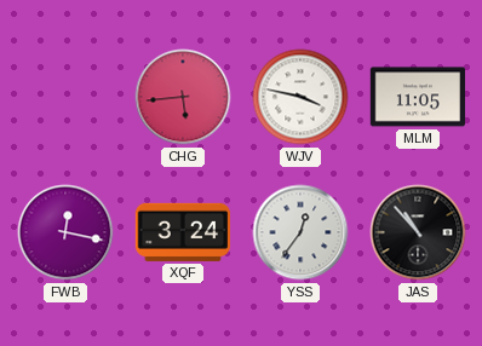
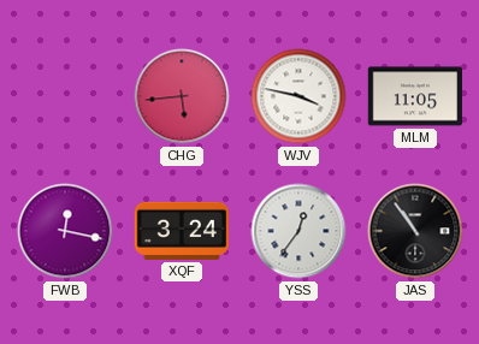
JAS: 10:53 -> 10:54 (415, 231)
